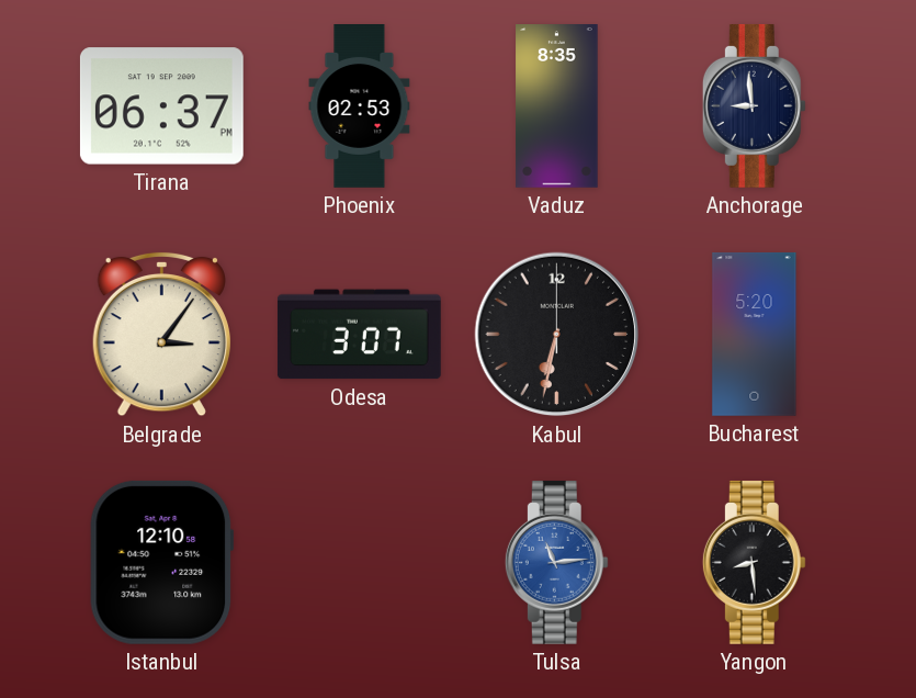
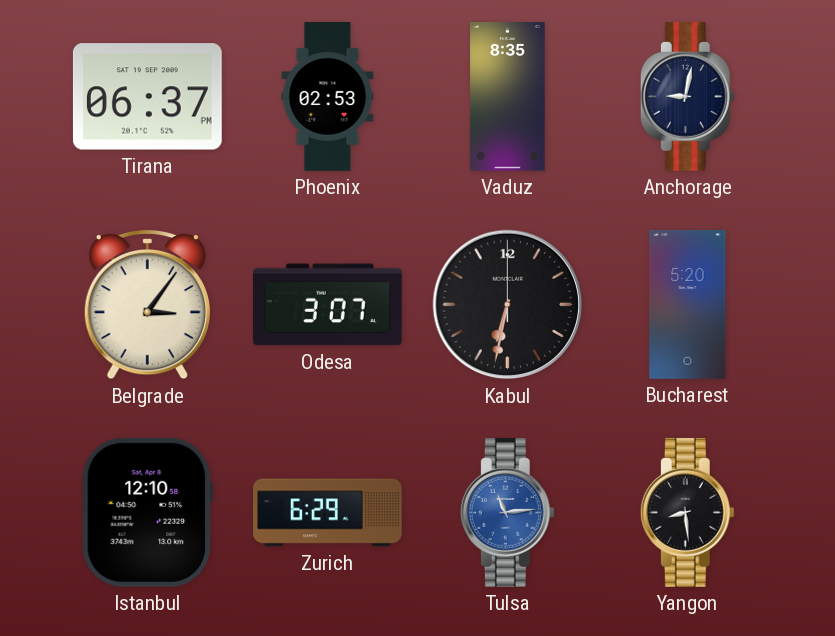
Anchorage: 8:59 -> 9:02 (687, 96)
Zurich: none -> 6:29 (328, 513)
